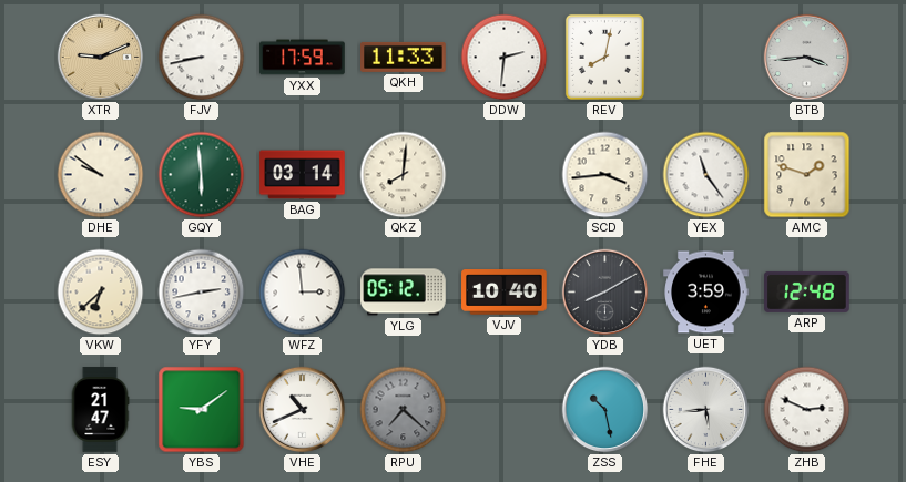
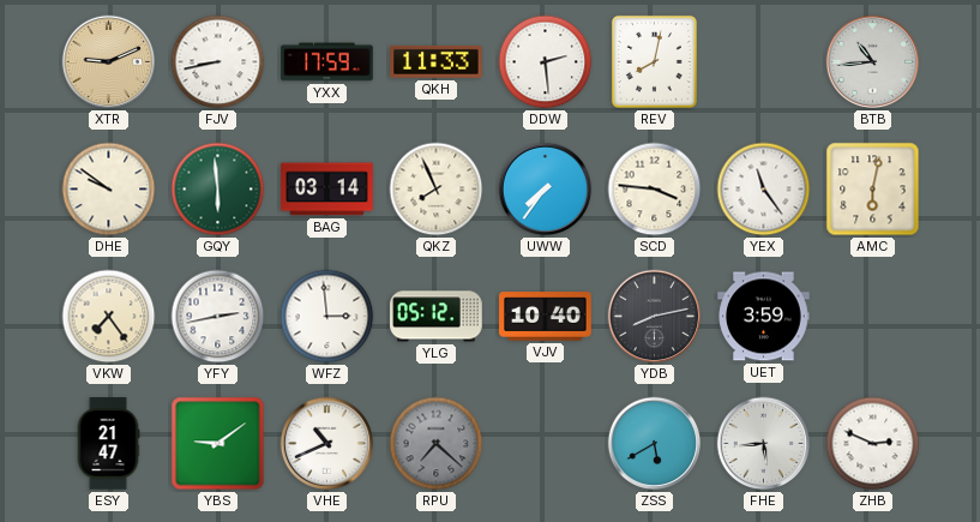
DDW: 2:31 -> 2:29 (546, 62)
BTB: 3:44 -> 10:44 (873, 62)
QKZ: 8:01 -> 7:56 (437, 190)
UWW: none -> 7:36 (546, 190)
SCD: 3:44 -> 3:46 (655, 190)
AMC: 1:48 -> 6:02 (873, 190)
VKW: 6:38 -> 7:24 (109, 317)
YDB: 8:10 -> 8:13 (655, 317)
ARP: 12:48 -> none (807, 291)
ZSS: 10:28 -> 5:40 (655, 444)
